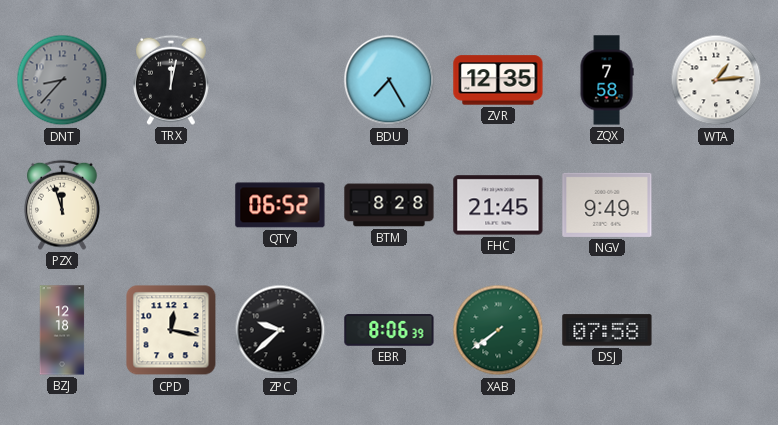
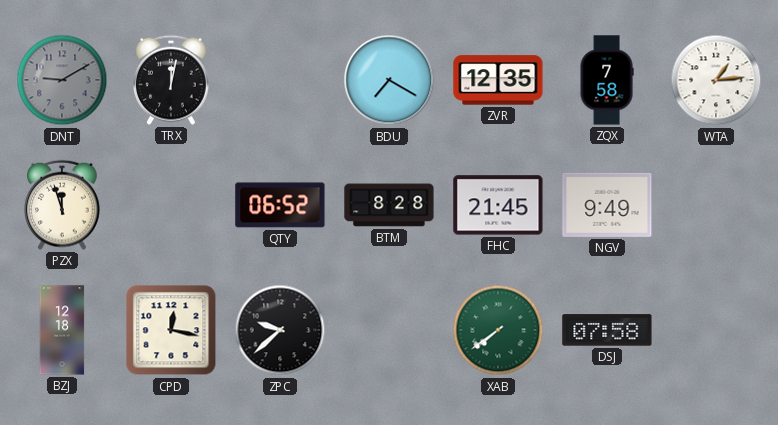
DNT: 8:37 -> 9:10 (62, 80)
BDU: 7:25 -> 7:20 (389, 80)
EBR: 8:06 -> none (389, 330)
